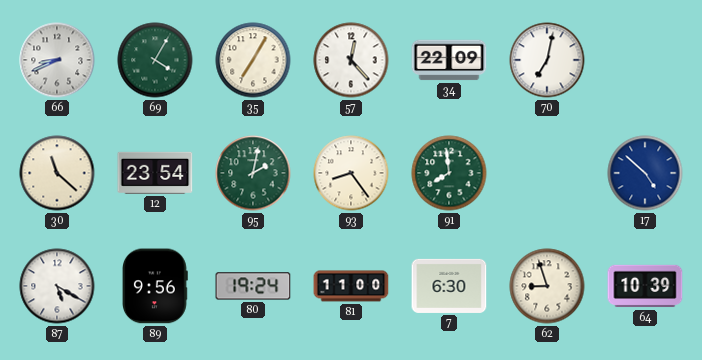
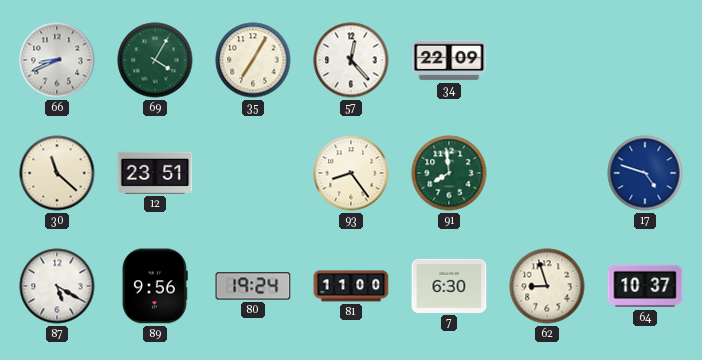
70: 7:02 -> none (547, 60)
12: 23:54 -> 23:51 (155, 173)
95: 2:02 -> none (253, 173)
17: 4:52 -> 4:48 (645, 173)
64: 10:39 -> 10:37 (645, 286)
